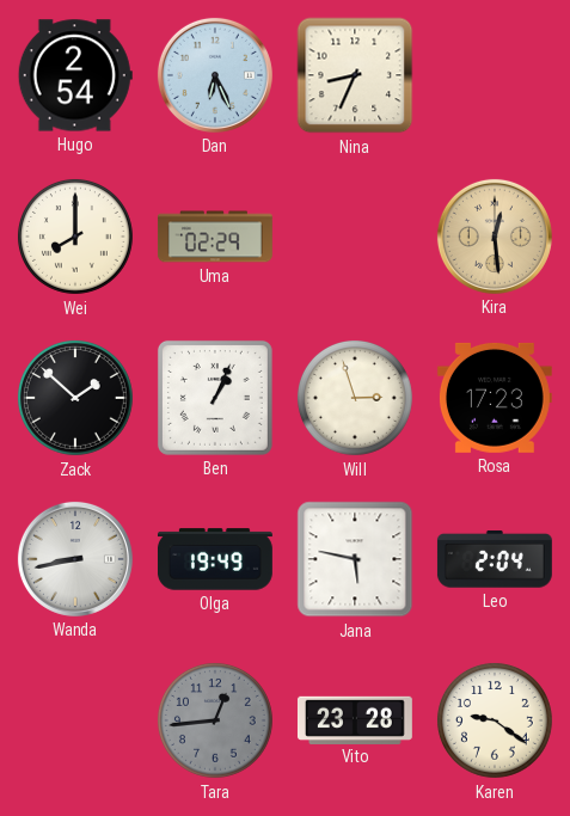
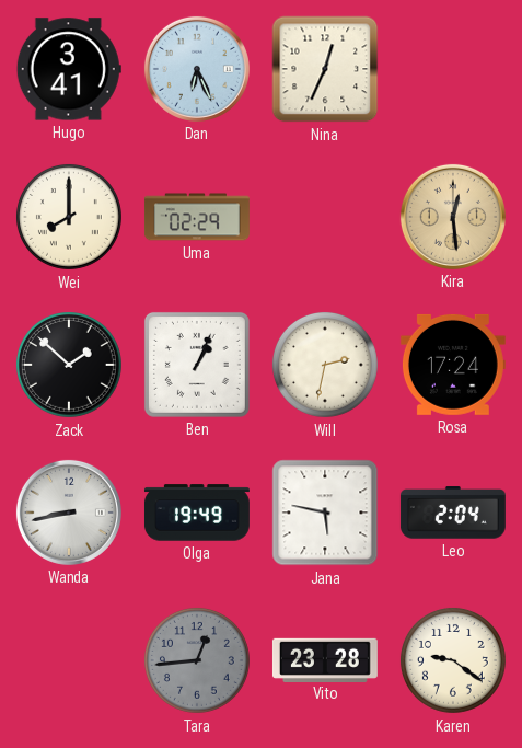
Hugo: 2:54 -> 3:41 (69, 69)
Nina: 8:34 -> 12:34 (325, 69)
Will: 2:57 -> 2:32 (325, 365)
Rosa: 17:23 -> 17:24 (453, 365)
